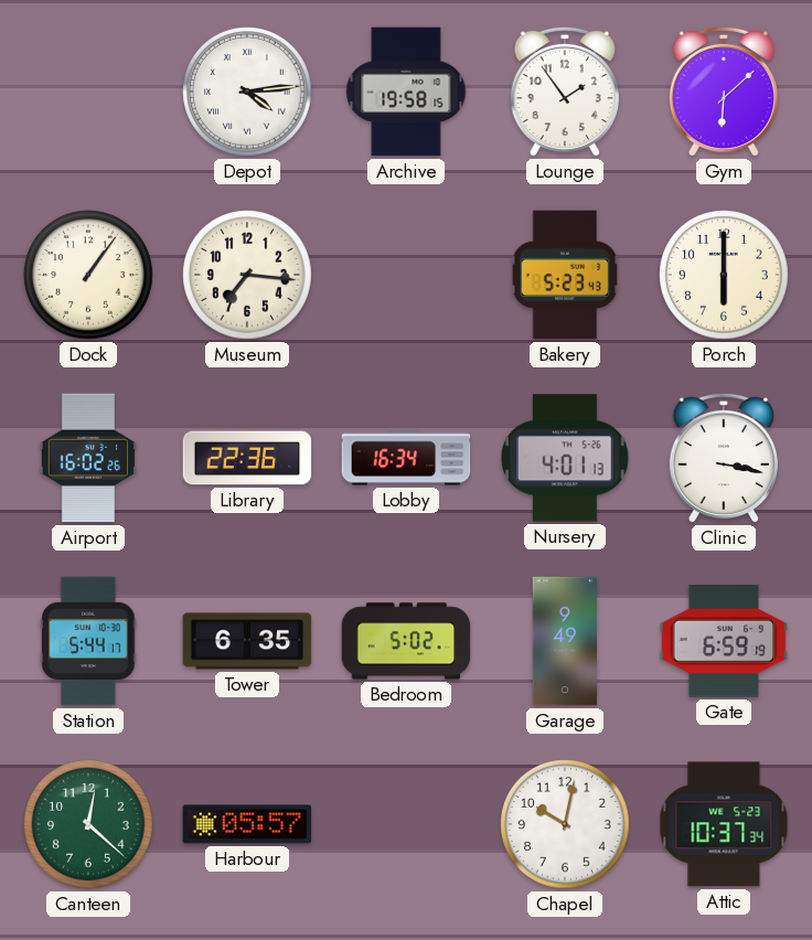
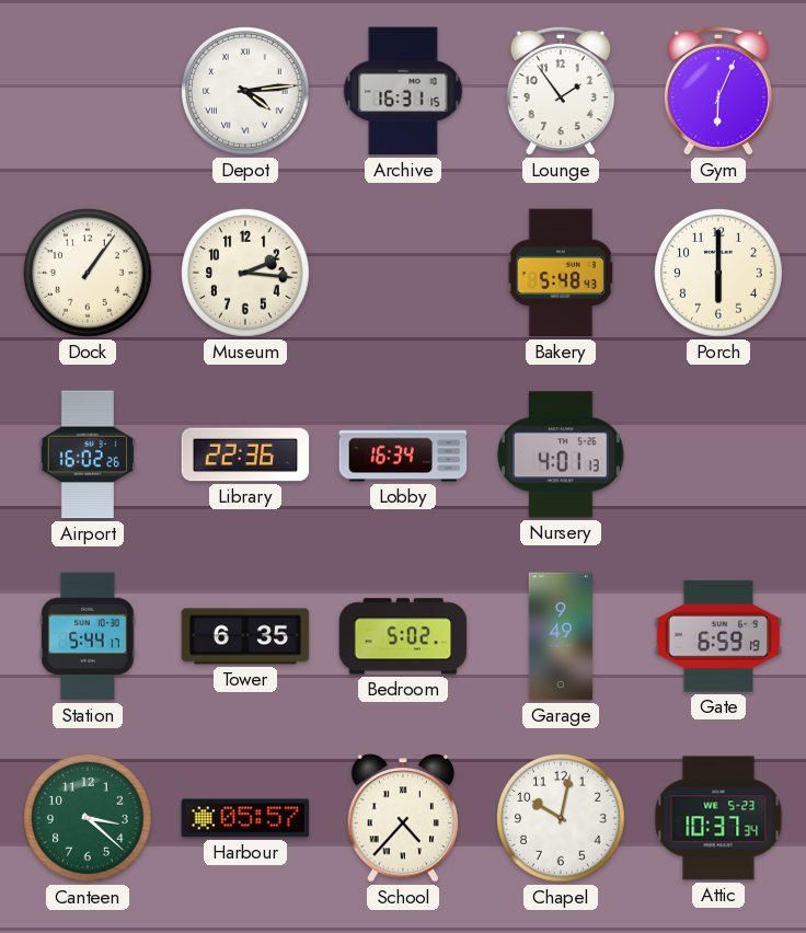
Archive: 19:58 -> 16:31 (403, 91)
Gym: 6:08 -> 6:04 (718, 91)
Museum: 7:16 -> 2:16 (245, 273)
Bakery: 5:23 -> 5:48 (561, 273)
Clinic: 3:17 -> none (724, 458)
Canteen: 12:22 -> 3:22 (88, 818)
School: none -> 4:37 (403, 818)
